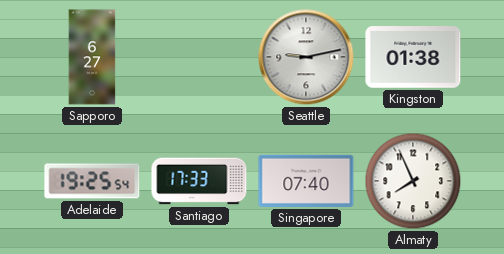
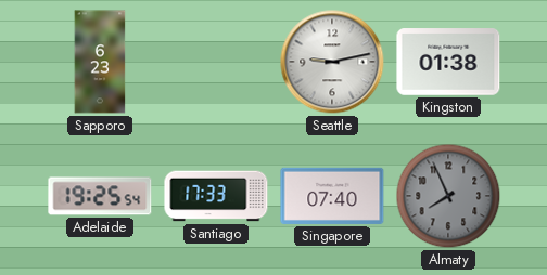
Sapporo: 6:27 -> 6:23 (100, 62)
Almaty dial: white -> grey (448, 196)
